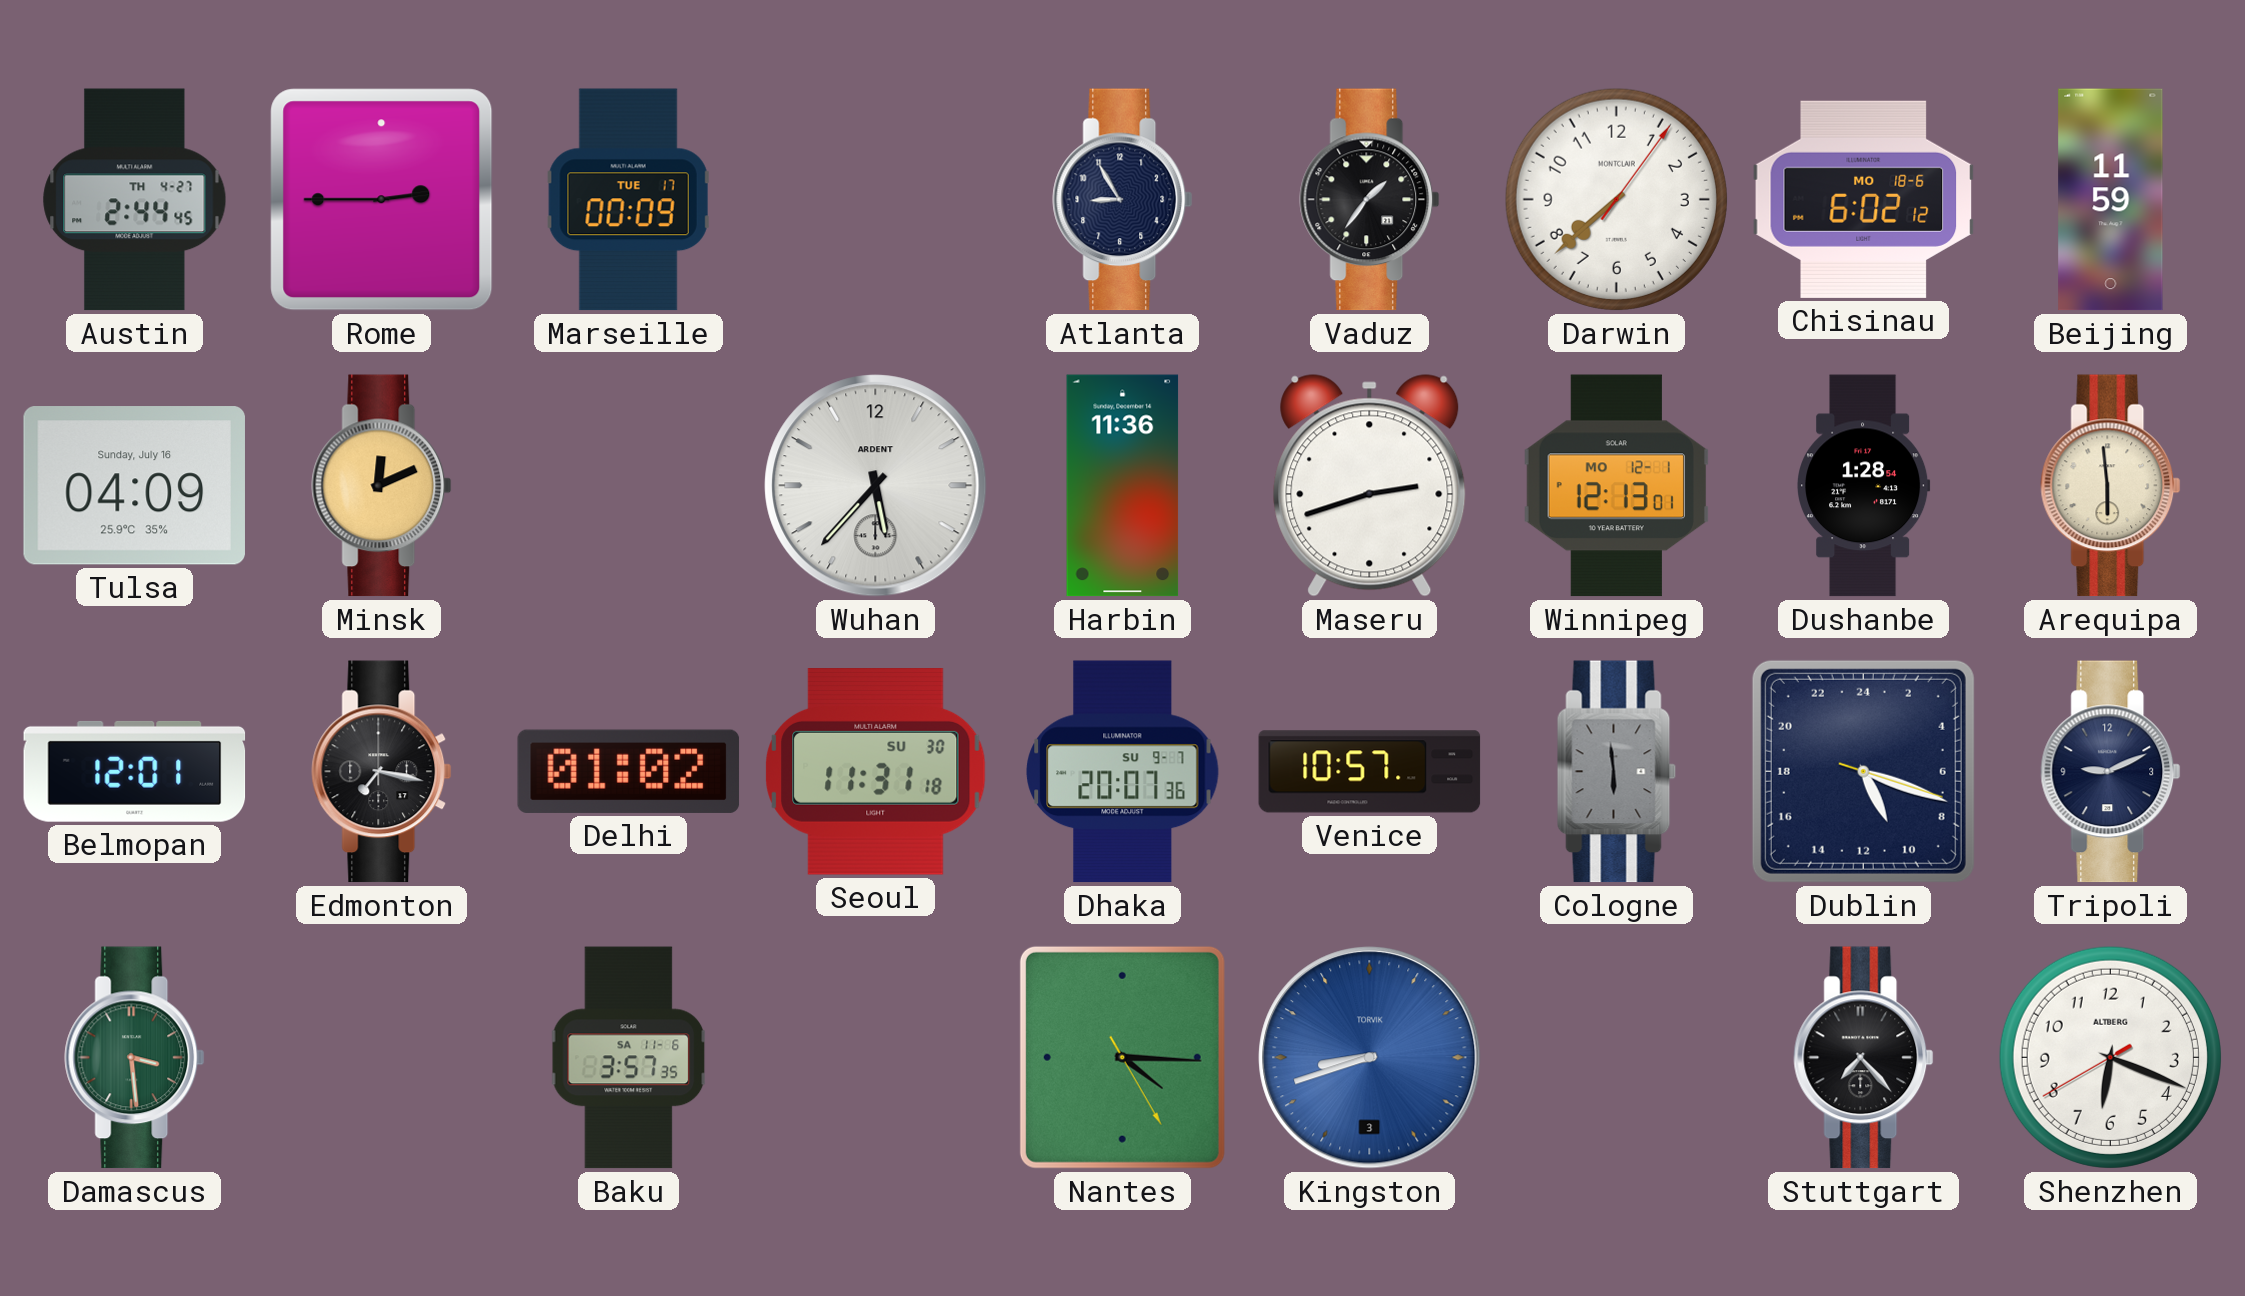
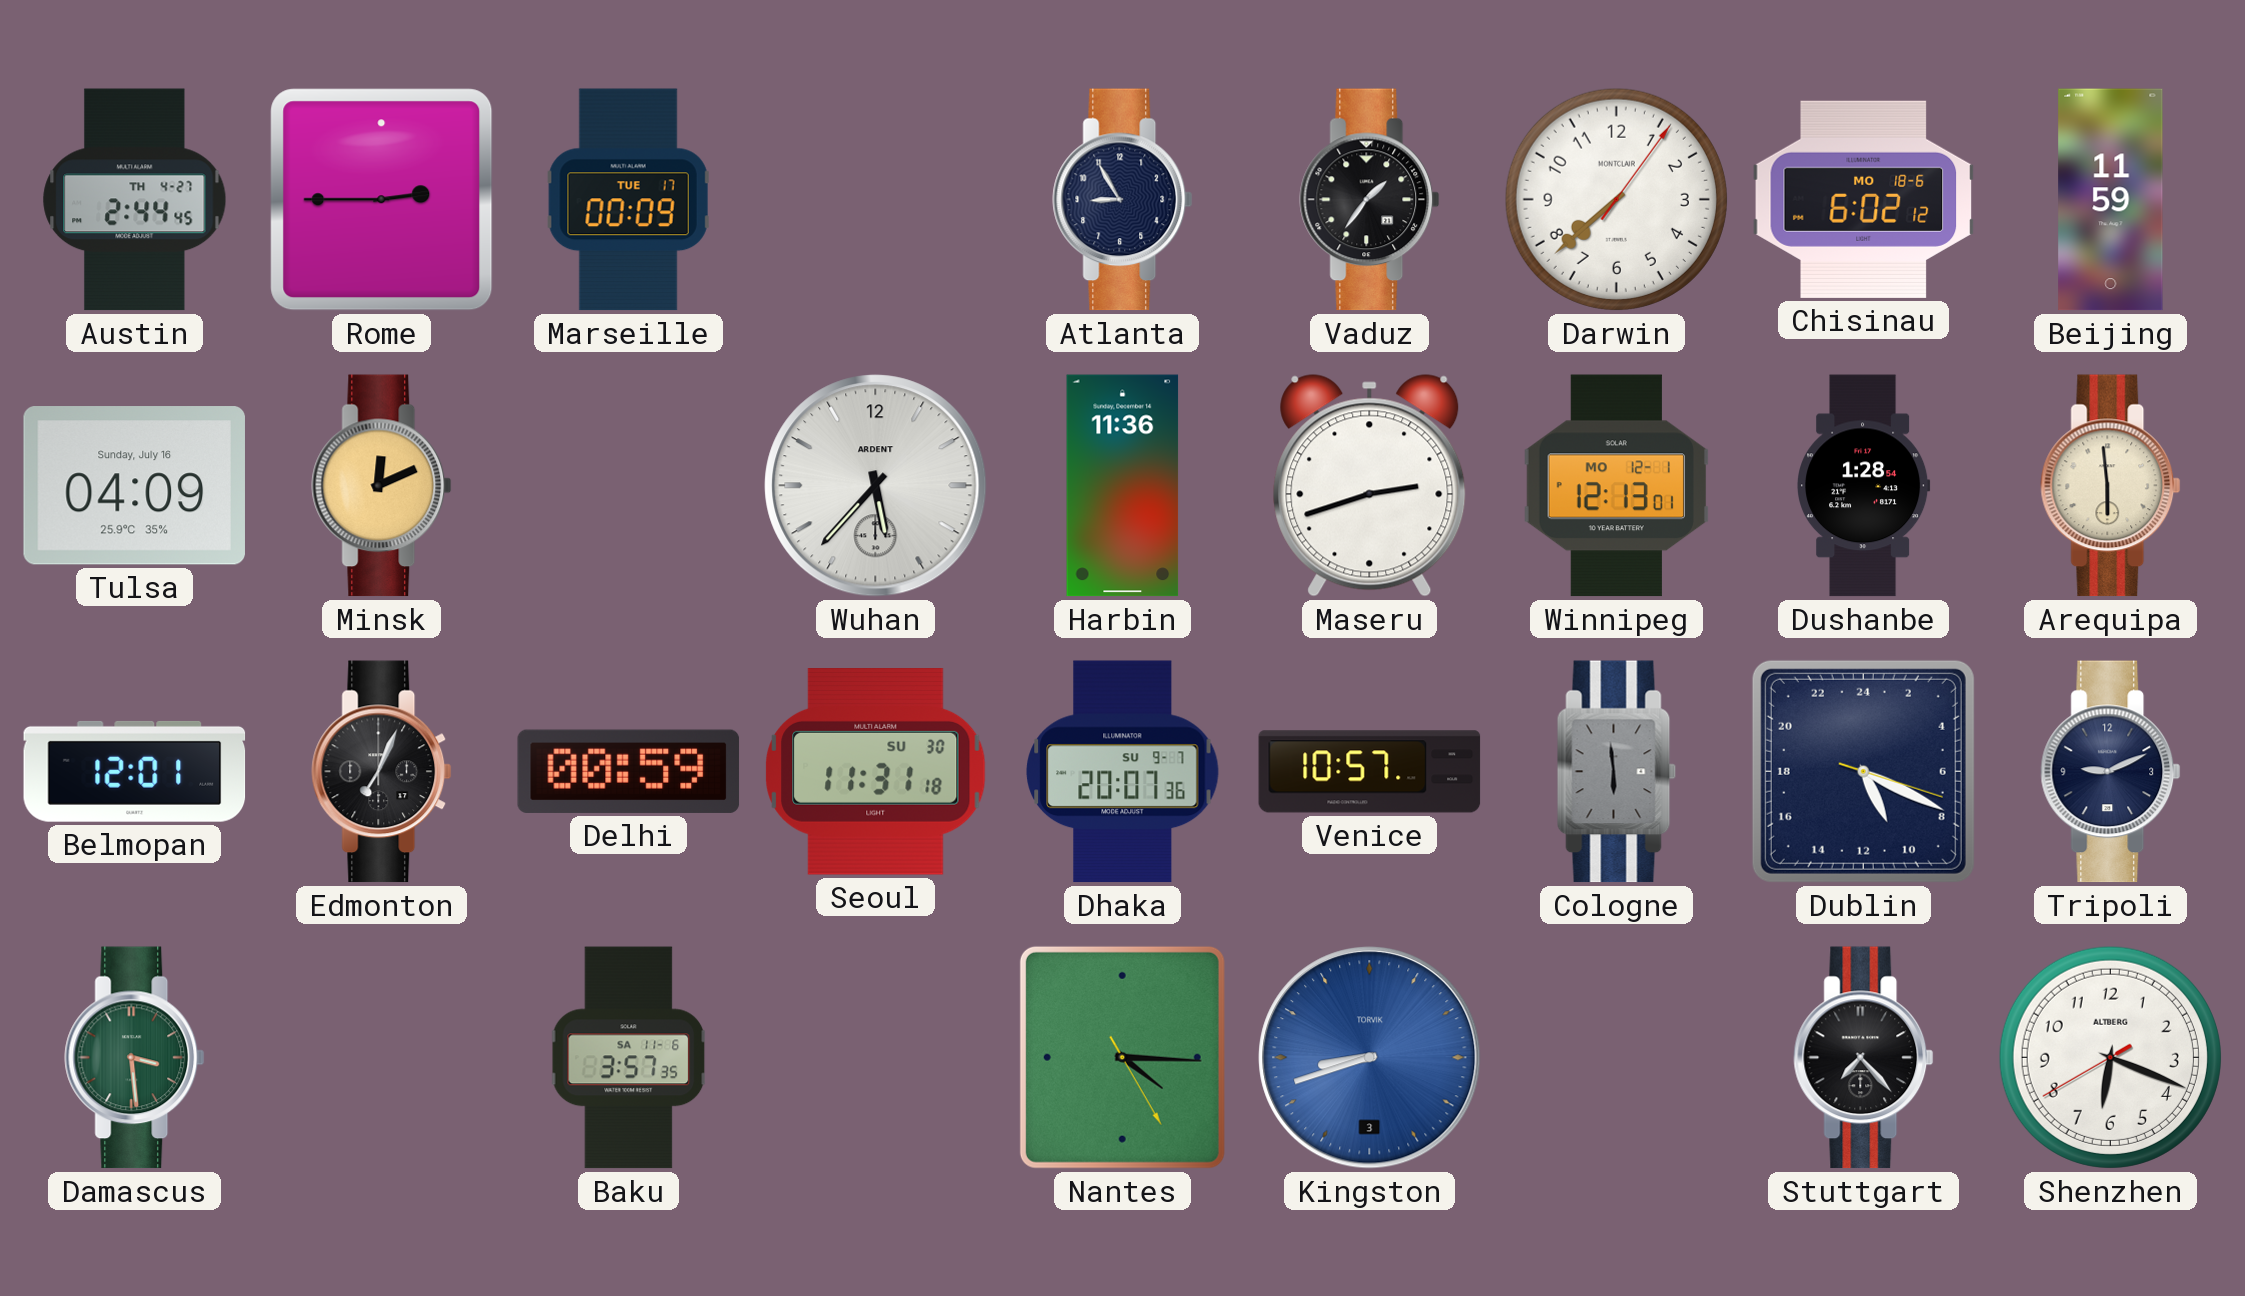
Edmonton: 7:17 -> 7:04 (382, 772)
Delhi: 01:02 -> 00:59 (628, 771)
Dublin: 10:18 -> 10:19 (1863, 771)
